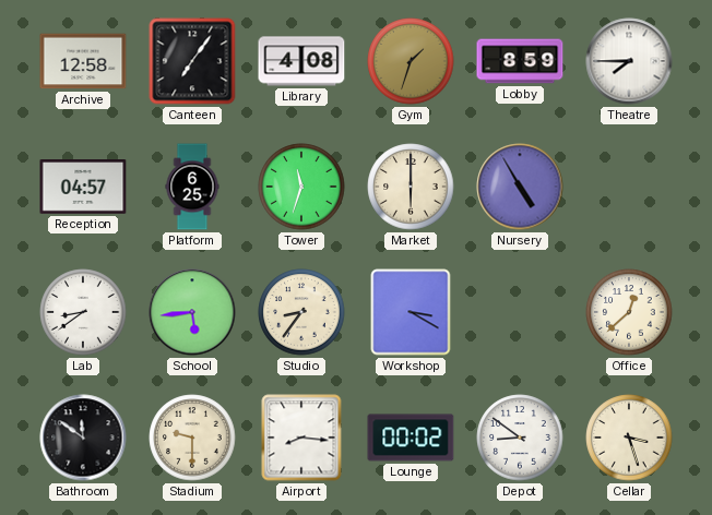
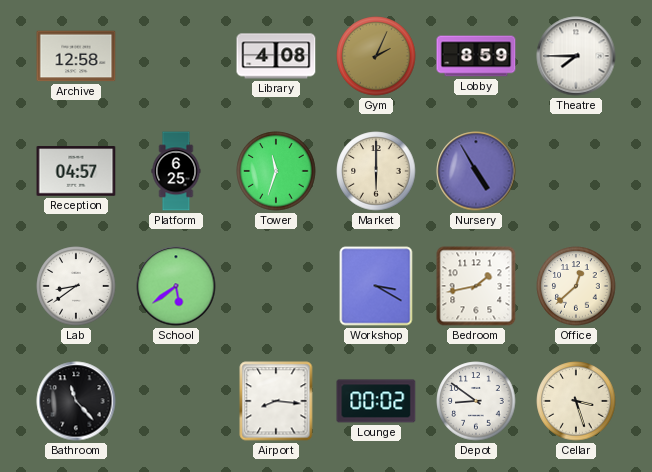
Canteen: 7:06 -> none (192, 61)
Gym: 1:33 -> 2:04 (376, 56)
School: 5:44 -> 5:39 (176, 286)
Studio: 8:36 -> none (301, 312)
Bedroom: none -> 1:43 (476, 286)
Bathroom: 11:51 -> 11:23 (76, 401)
Stadium: 9:30 -> none (192, 438)
